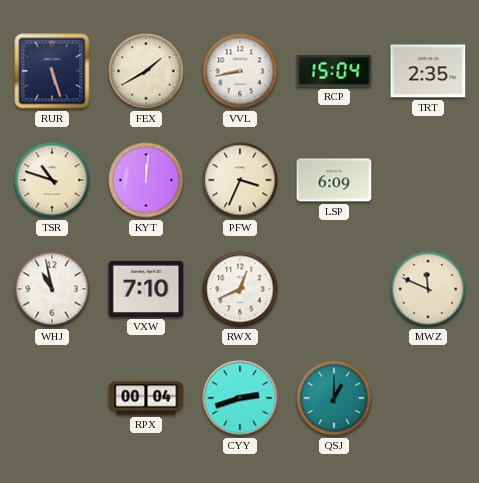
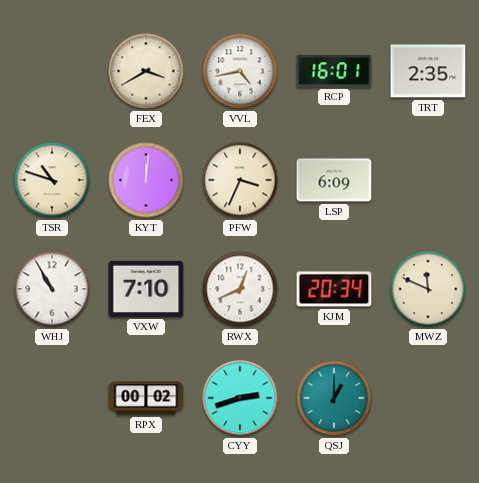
RUR: 5:27 -> none (52, 71)
FEX: 1:40 -> 3:40 (146, 71)
VVL: 8:43 -> 4:43 (240, 71)
RCP: 15:04 -> 16:01 (334, 71)
WHJ: 10:58 -> 10:55 (52, 289)
KJM: none -> 20:34 (334, 289)
RPX: 00:04 -> 00:02 (146, 398)
